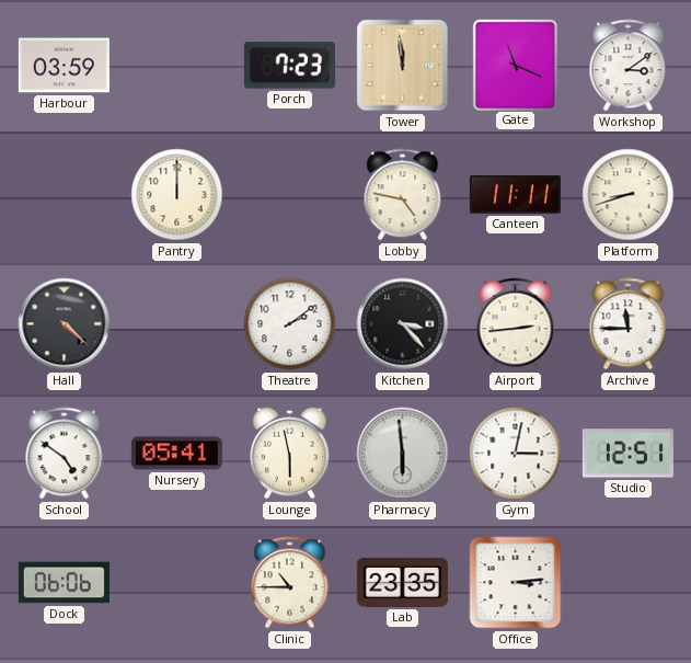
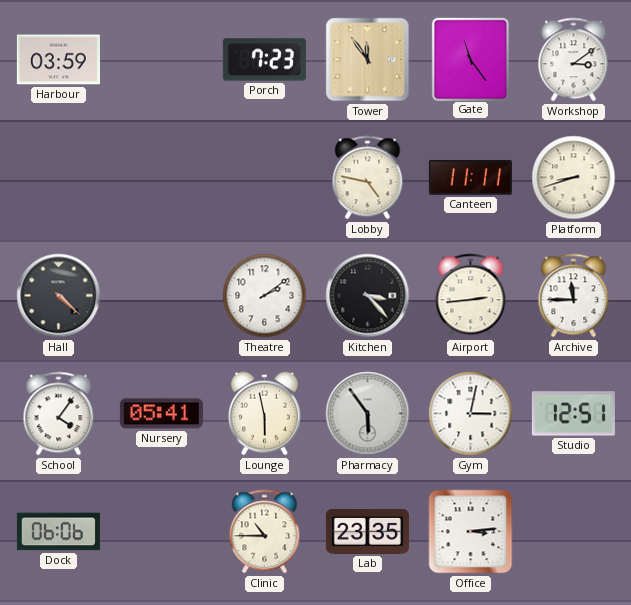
Tower: 11:59 -> 11:54 (368, 60)
Gate: 11:19 -> 11:24 (470, 59)
Pantry: 12:00 -> none (177, 195)
School: 4:51 -> 4:06 (59, 414)
Pharmacy: 5:59 -> 5:54 (368, 414)
